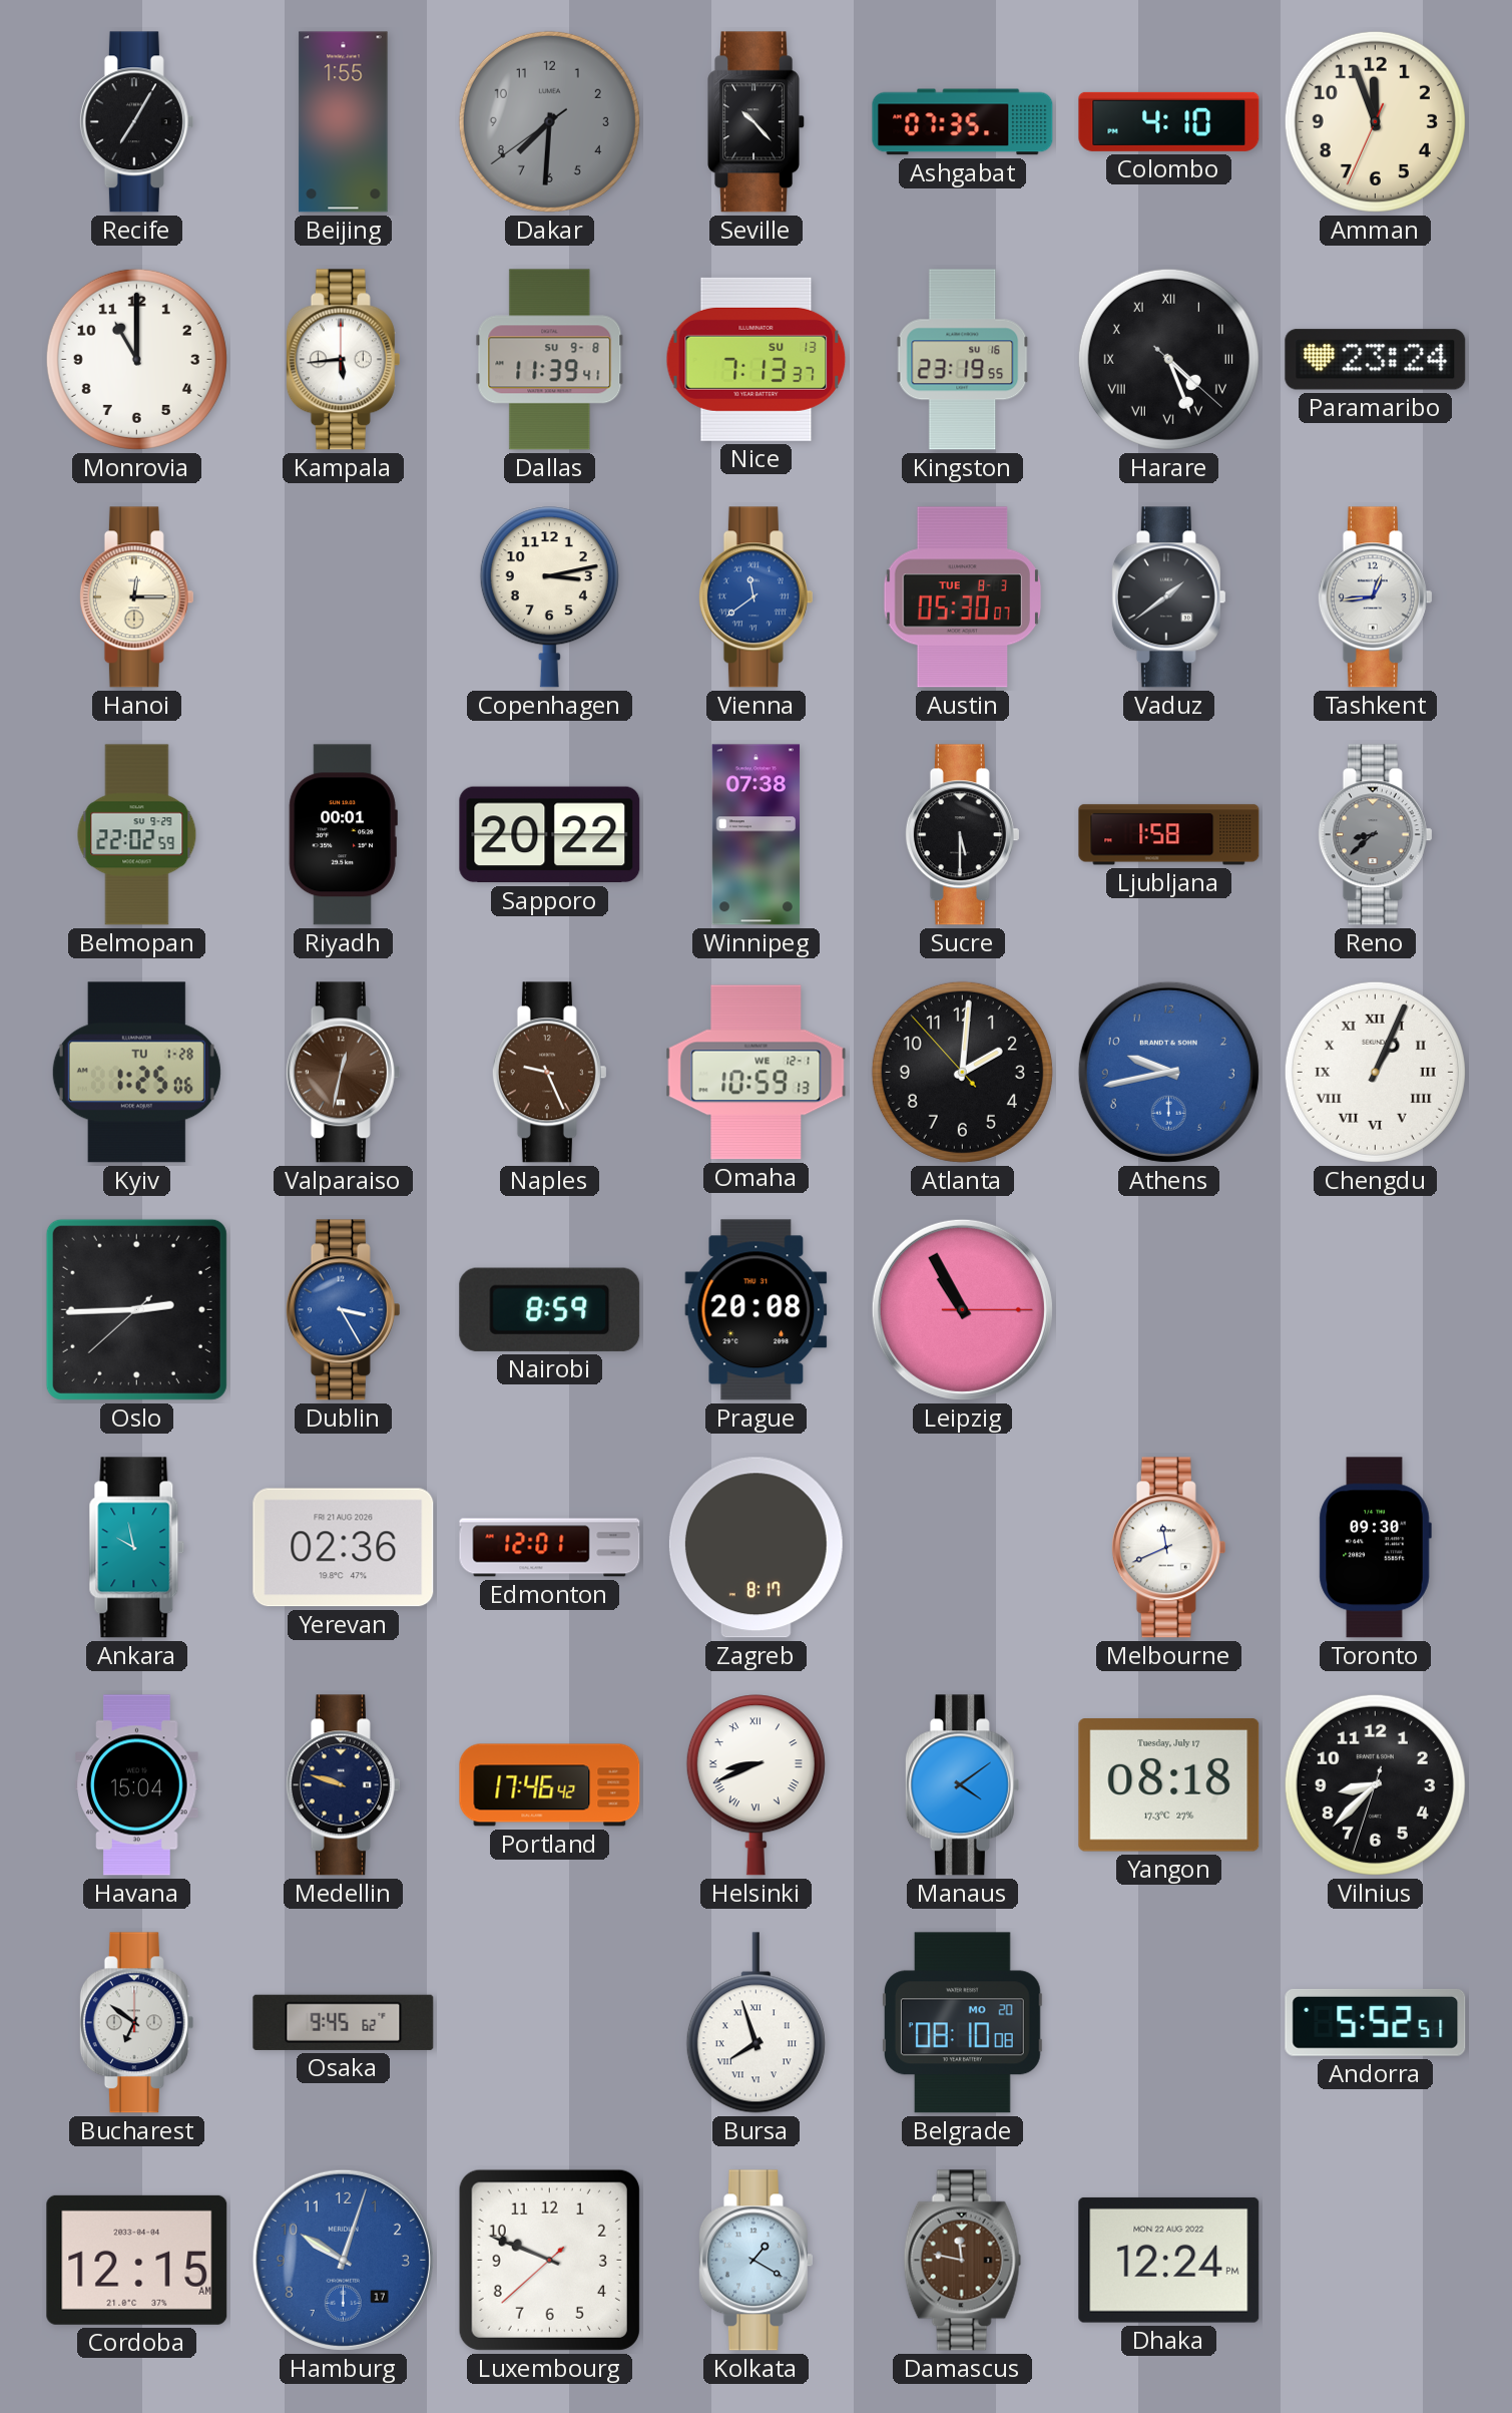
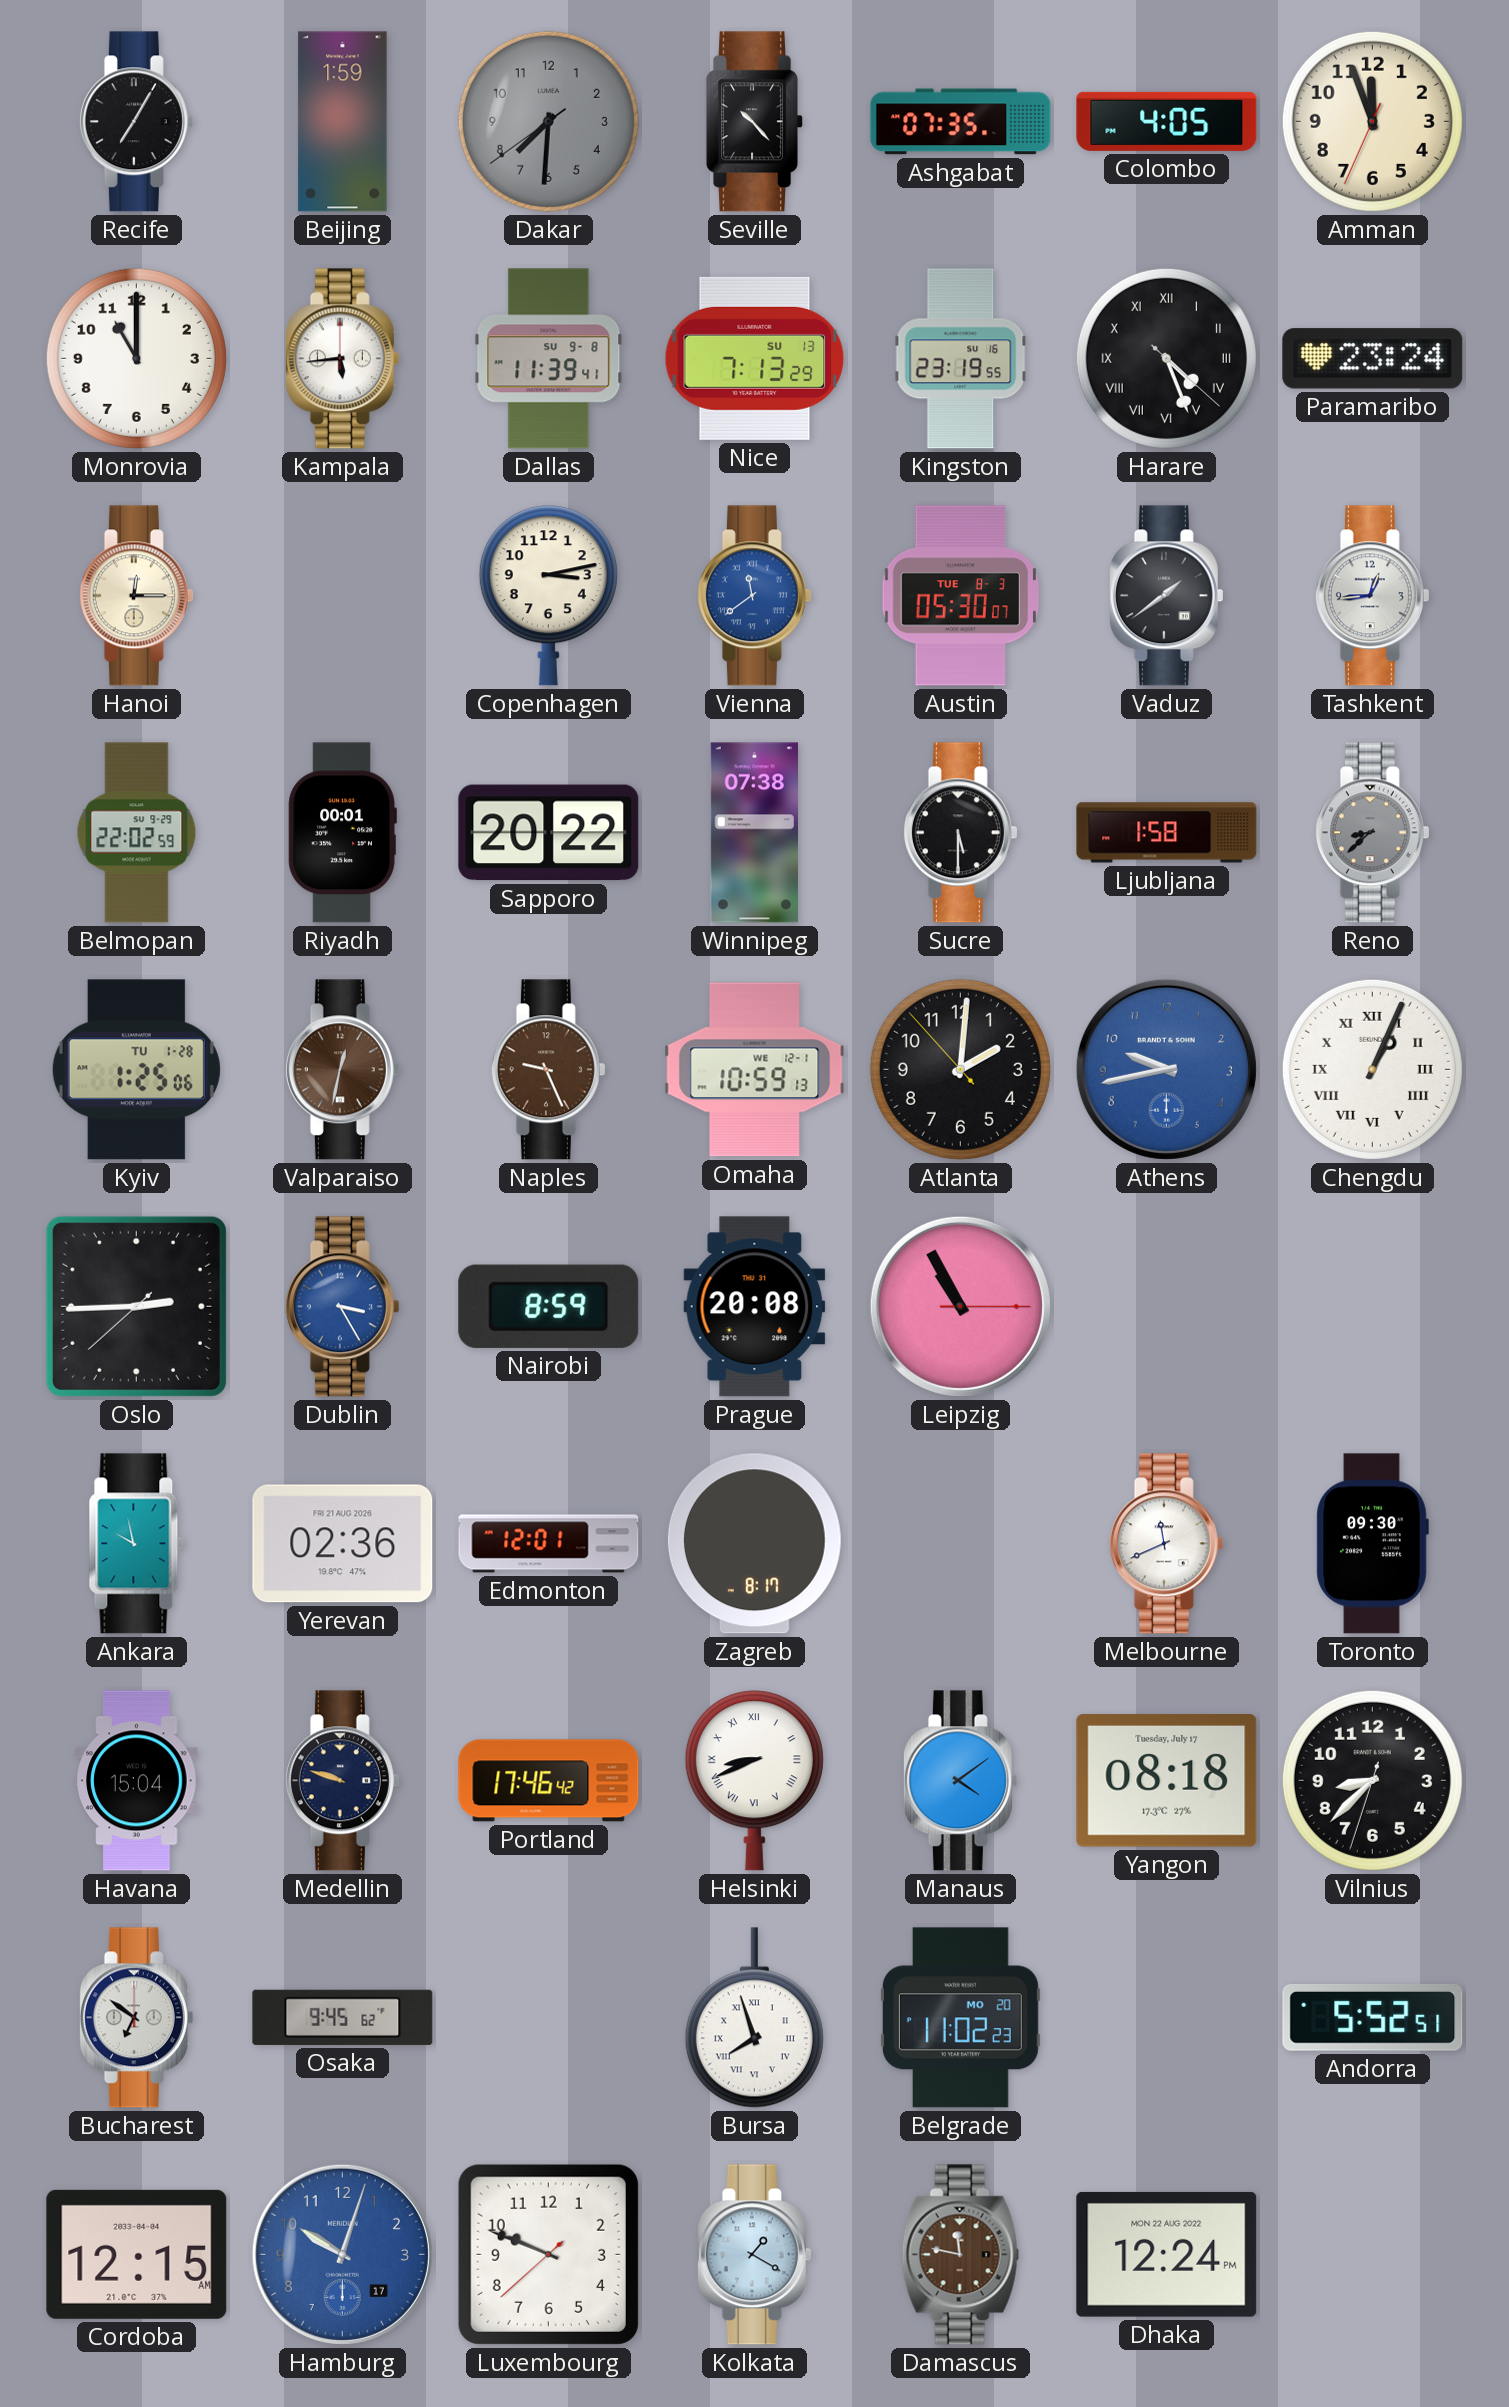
Beijing: 1:55 -> 1:59 (343, 122)
Colombo: 4:10 -> 4:05 (1167, 121)
Nice: 7:13:37 -> 7:13:29 (755, 358)
Belgrade: 08:10 -> 11:02 (960, 2018)
